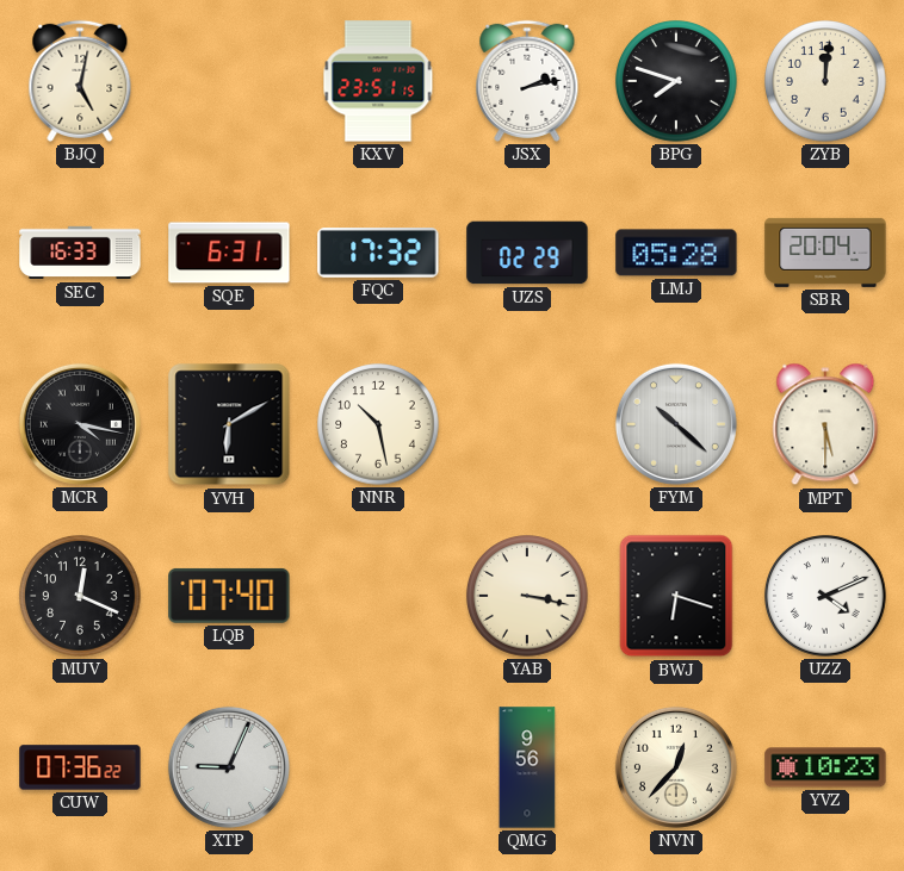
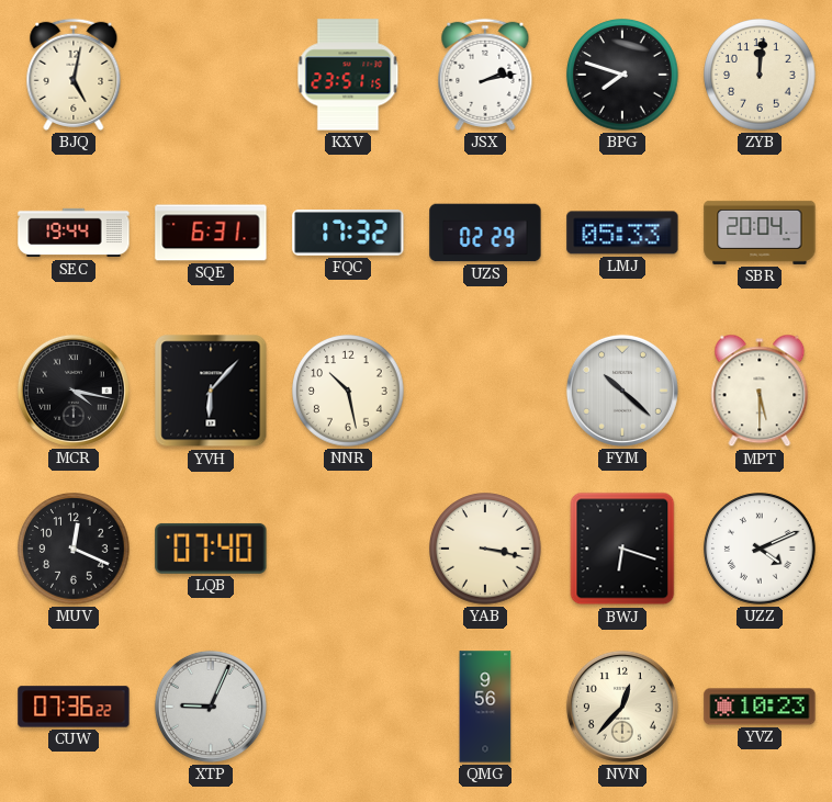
SEC: 16:33 -> 19:44 (74, 233)
LMJ: 05:28 -> 05:33 (622, 233)
YVH: 6:10 -> 6:07 (211, 391)
